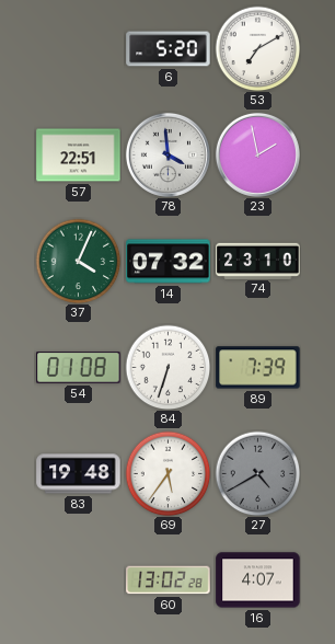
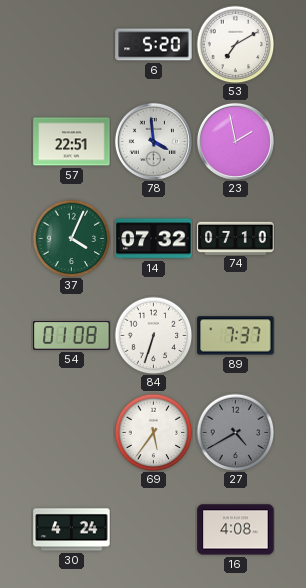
74: 23:10 -> 07:10 (236, 238)
89: 7:39 -> 7:37 (236, 336)
83: 19:48 -> none (79, 474)
30: none -> 4:24 (72, 530)
60: 13:02 -> none (169, 580)
16: 4:07 -> 4:08 (236, 530)
